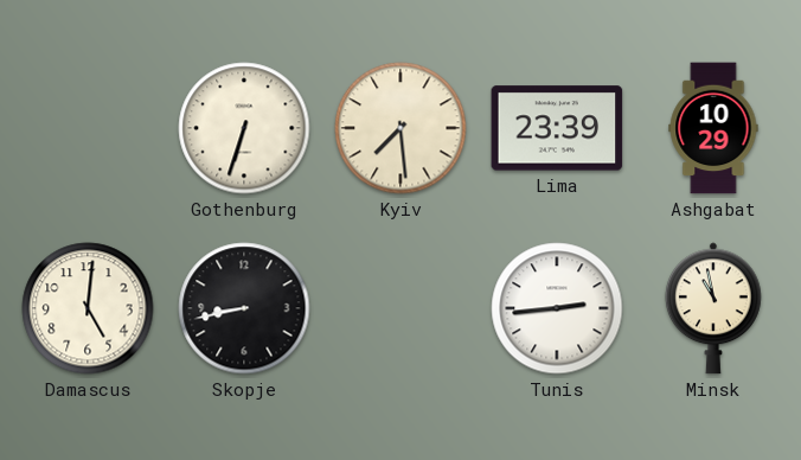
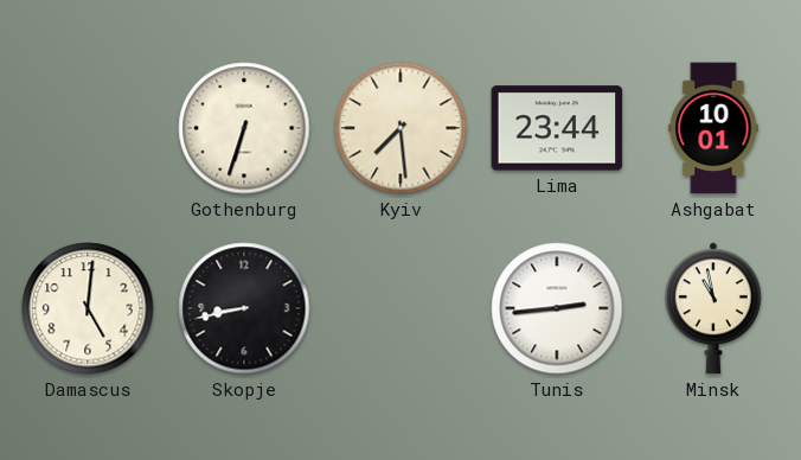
Lima: 23:39 -> 23:44 (557, 128)
Ashgabat: 10:29 -> 10:01 (713, 128)
